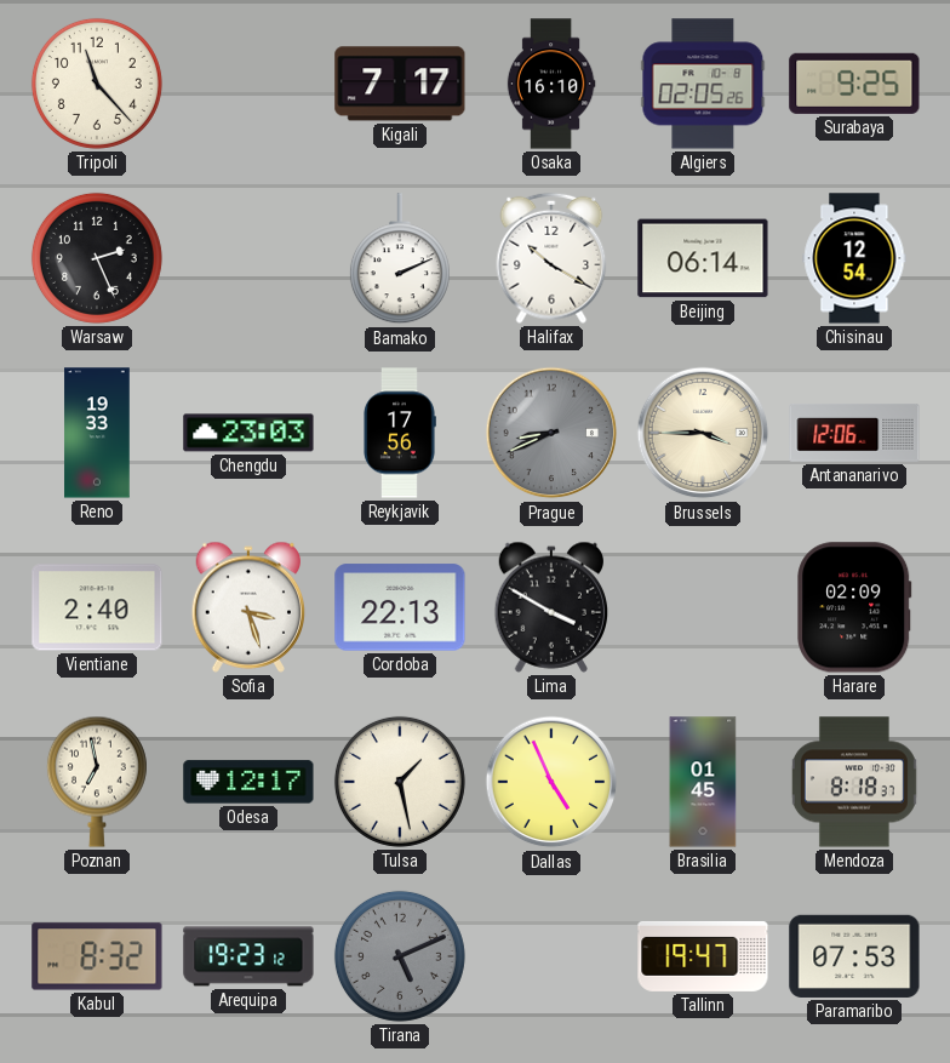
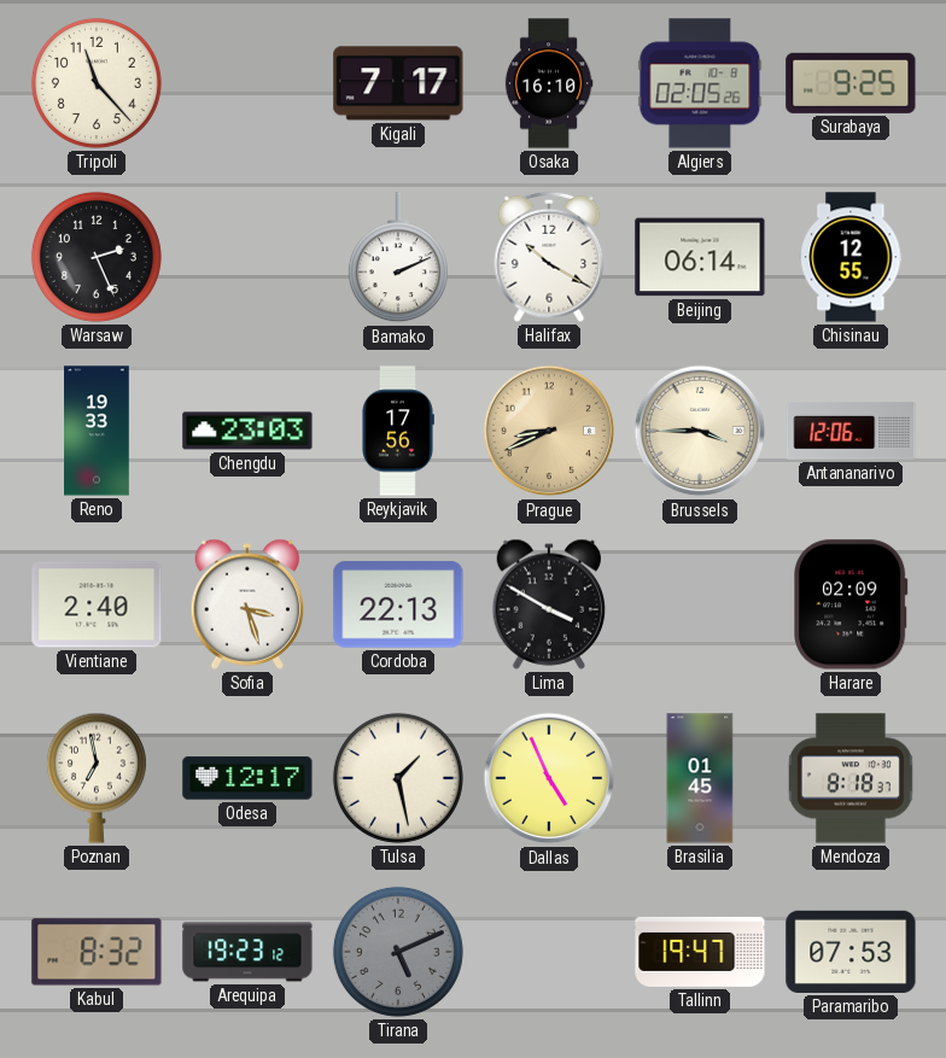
Chisinau: 12:54 -> 12:55 (851, 257)
Prague dial: grey -> champagne (549, 431)
